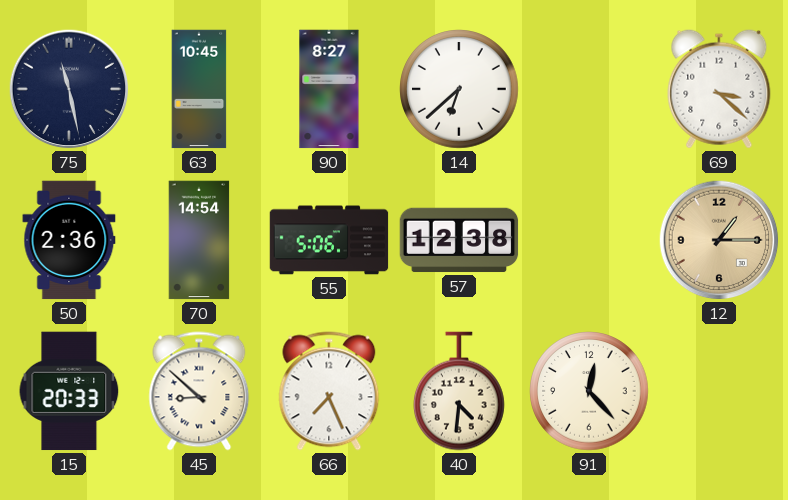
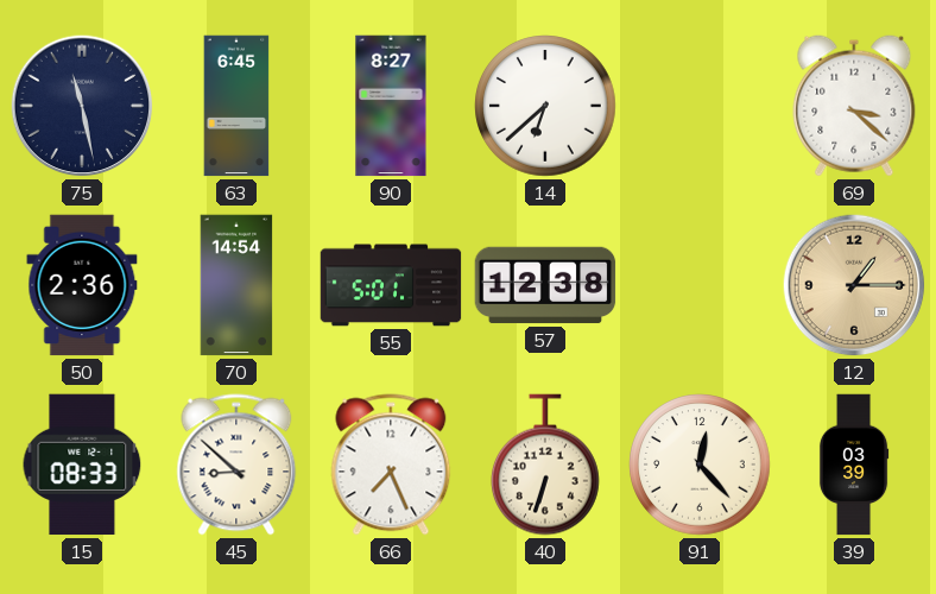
63: 10:45 -> 6:45 (236, 106)
55: 5:06 -> 5:01 (391, 285)
15: 20:33 -> 08:33 (82, 465)
40: 4:31 -> 6:33 (546, 465)
39: none -> 03:39 (854, 465)
